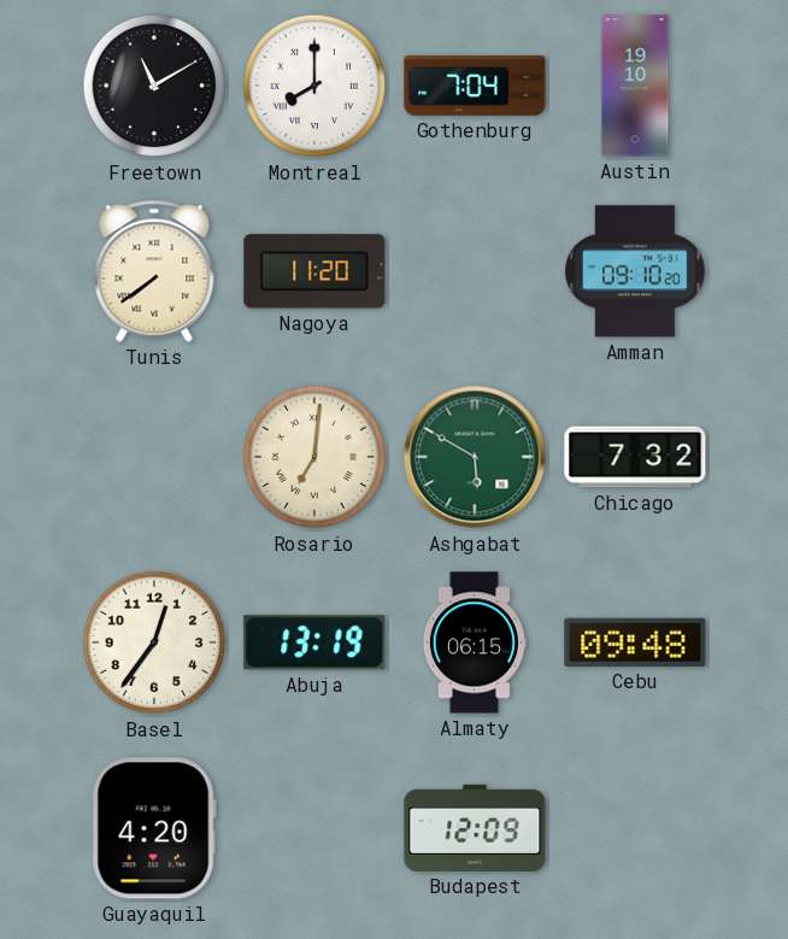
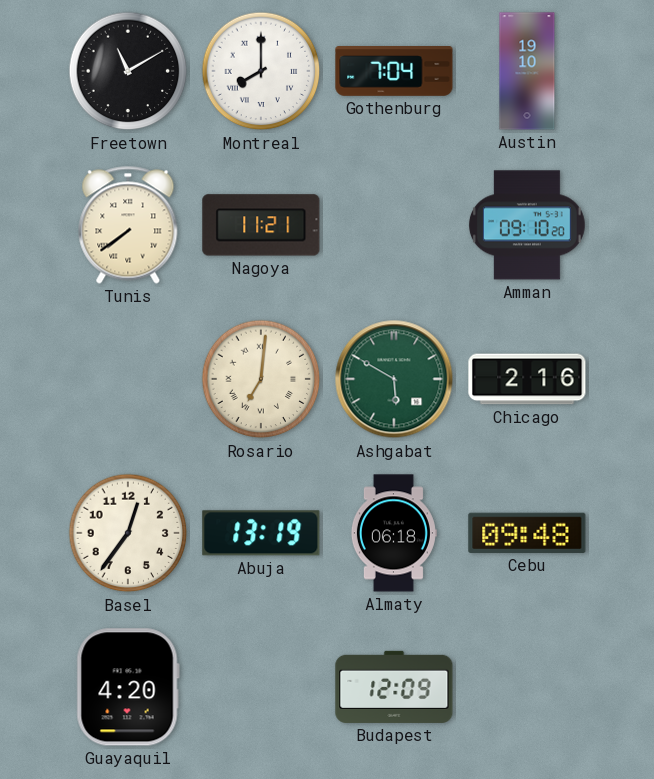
Nagoya: 11:20 -> 11:21 (261, 225)
Chicago: 7:32 -> 2:16 (527, 379)
Almaty: 06:15 -> 06:18 (393, 533)
